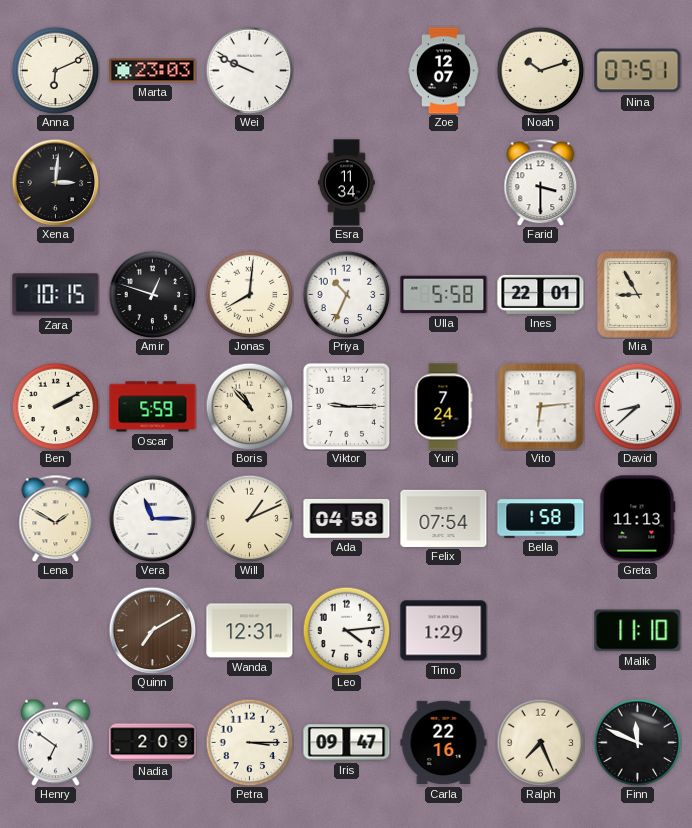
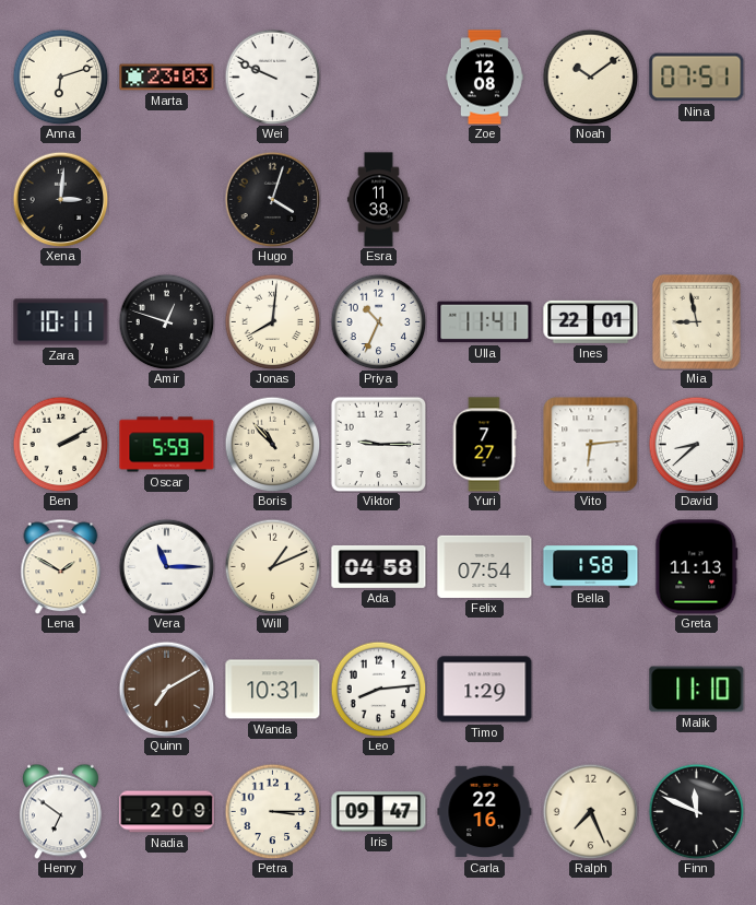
Anna: 6:11 -> 6:12 (60, 77)
Zoe: 12:07 -> 12:08 (485, 78)
Noah: 10:12 -> 10:09 (590, 77)
Hugo: none -> 4:03 (272, 199)
Esra: 11:34 -> 11:38 (378, 200)
Farid: 3:30 -> none (541, 182)
Zara: 10:15 -> 10:11 (61, 322)
Ulla: 5:58 -> 11:41 (485, 322)
Mia: 8:55 -> 8:58 (696, 321)
Yuri: 7:24 -> 7:27 (484, 445)
Wanda: 12:31 -> 10:31 (273, 690)
Leo: 4:14 -> 8:14 (378, 689)
